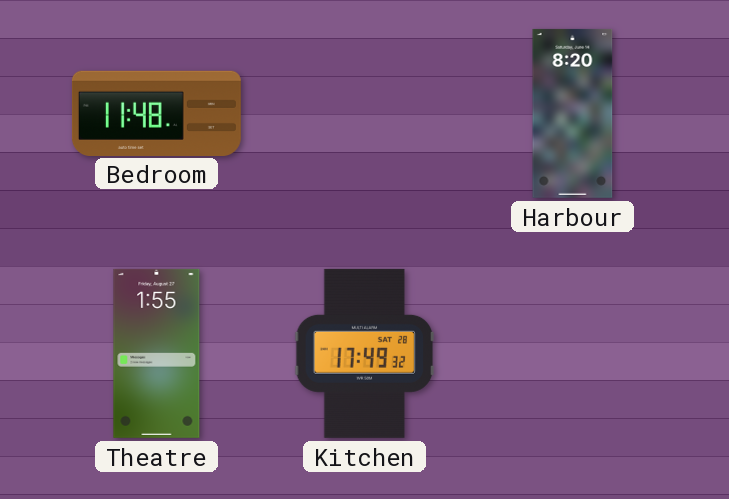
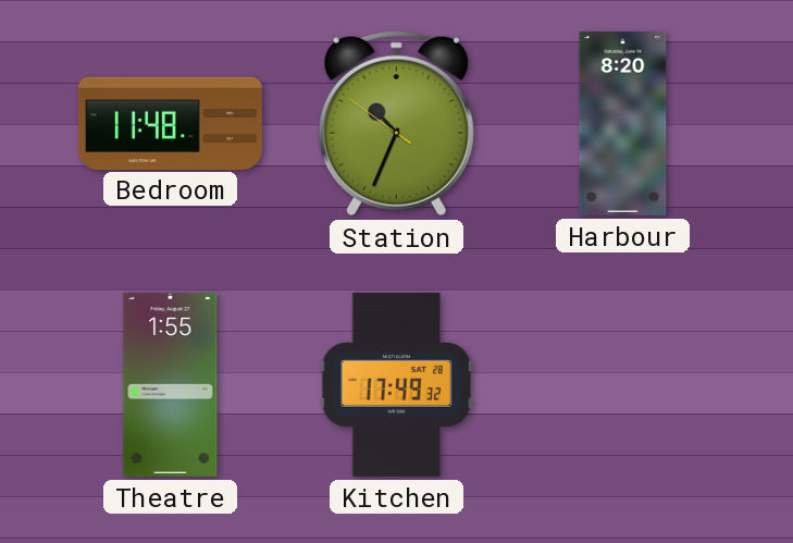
Station: none -> 10:33 (396, 124)
